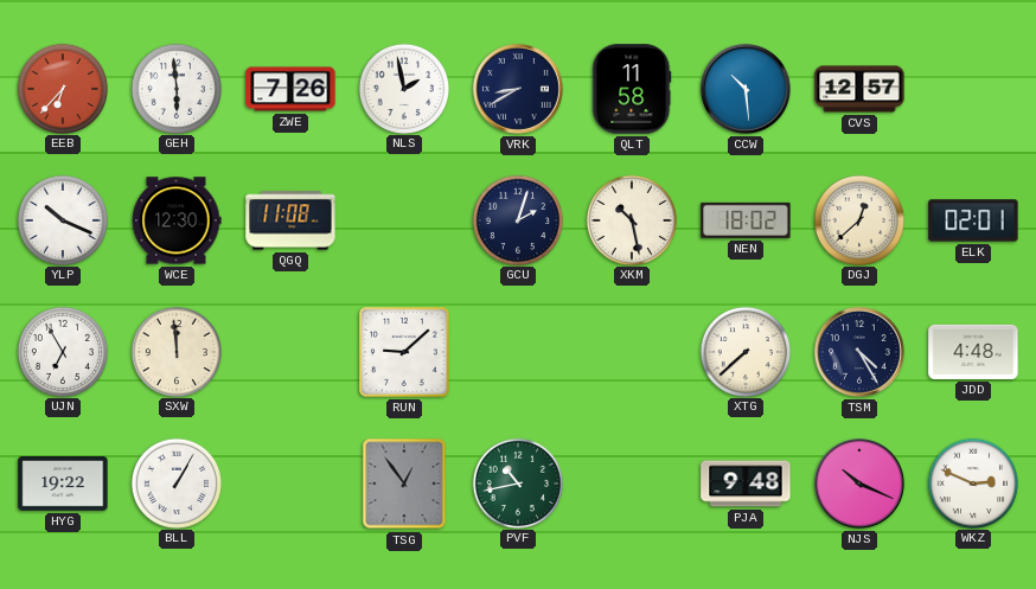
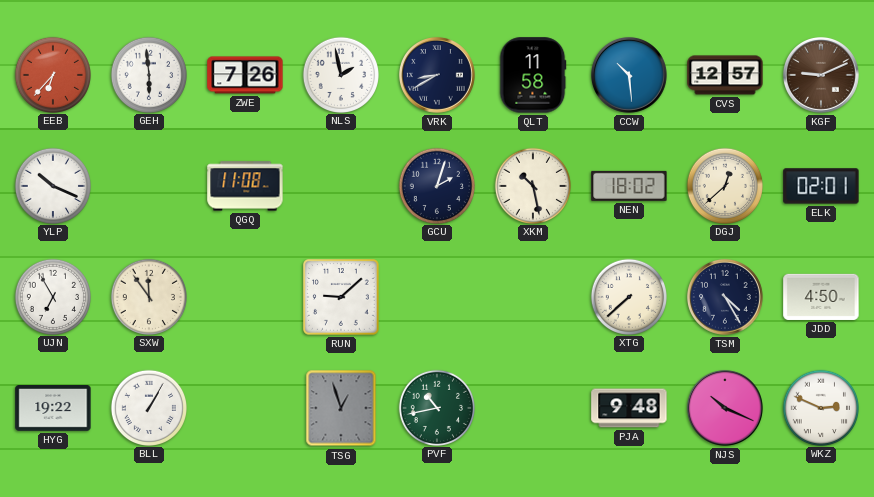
KGF: none -> 9:11 (821, 75)
WCE: 12:30 -> none (177, 220)
SXW: 11:59 -> 11:54 (148, 296)
JDD: 4:48 -> 4:50 (821, 297)
TSG: 12:54 -> 12:57 (341, 408)
